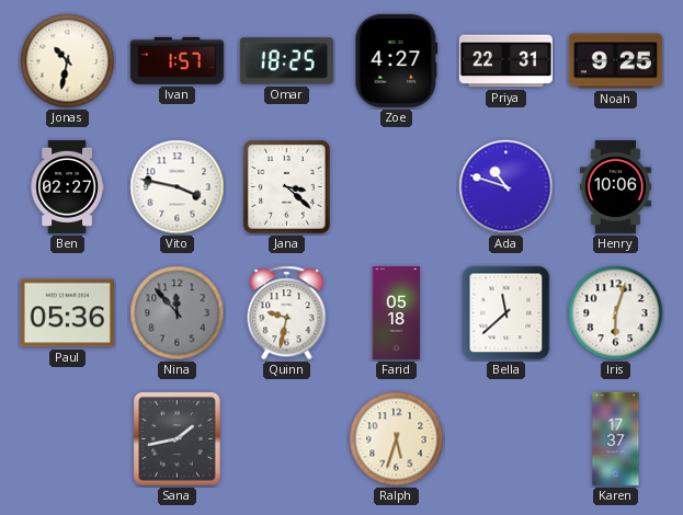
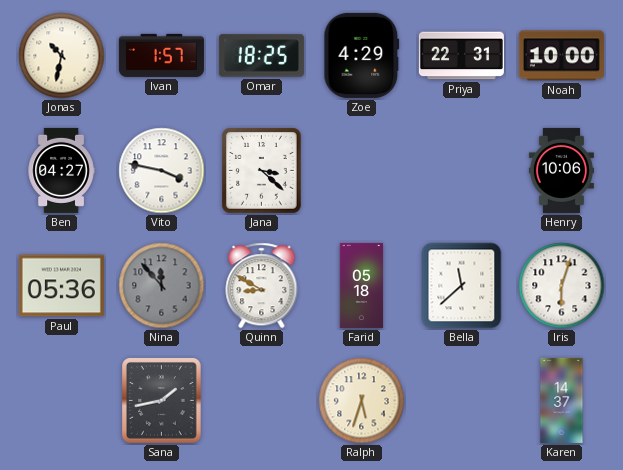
Zoe: 4:27 -> 4:29 (362, 55)
Noah: 9:25 -> 10:00 (561, 56)
Ben: 02:27 -> 04:27 (61, 170)
Ada: 10:48 -> none (506, 187)
Quinn: 9:32 -> 8:50 (262, 286)
Karen: 17:37 -> 14:37 (562, 400)
